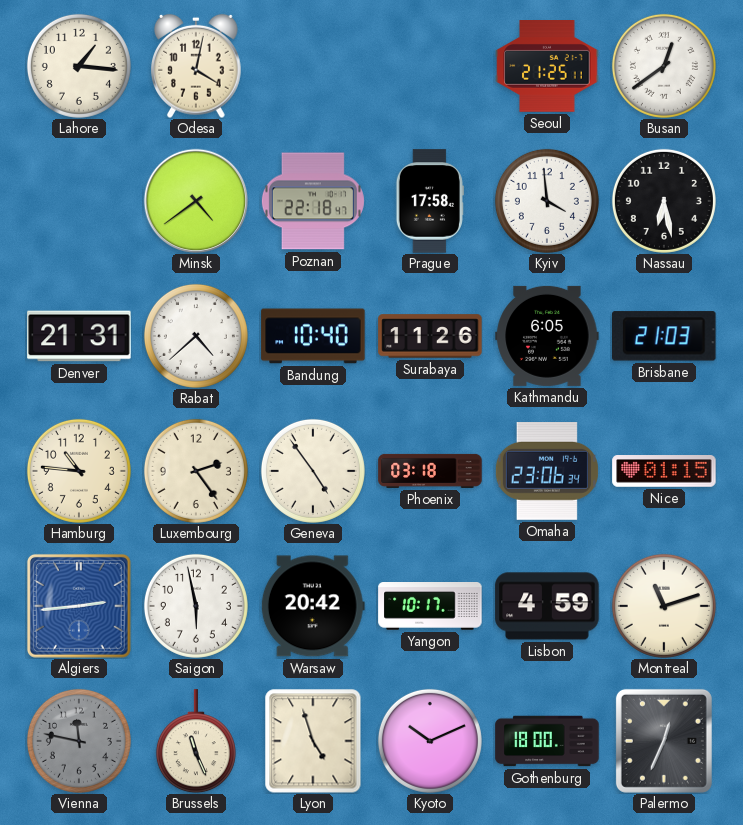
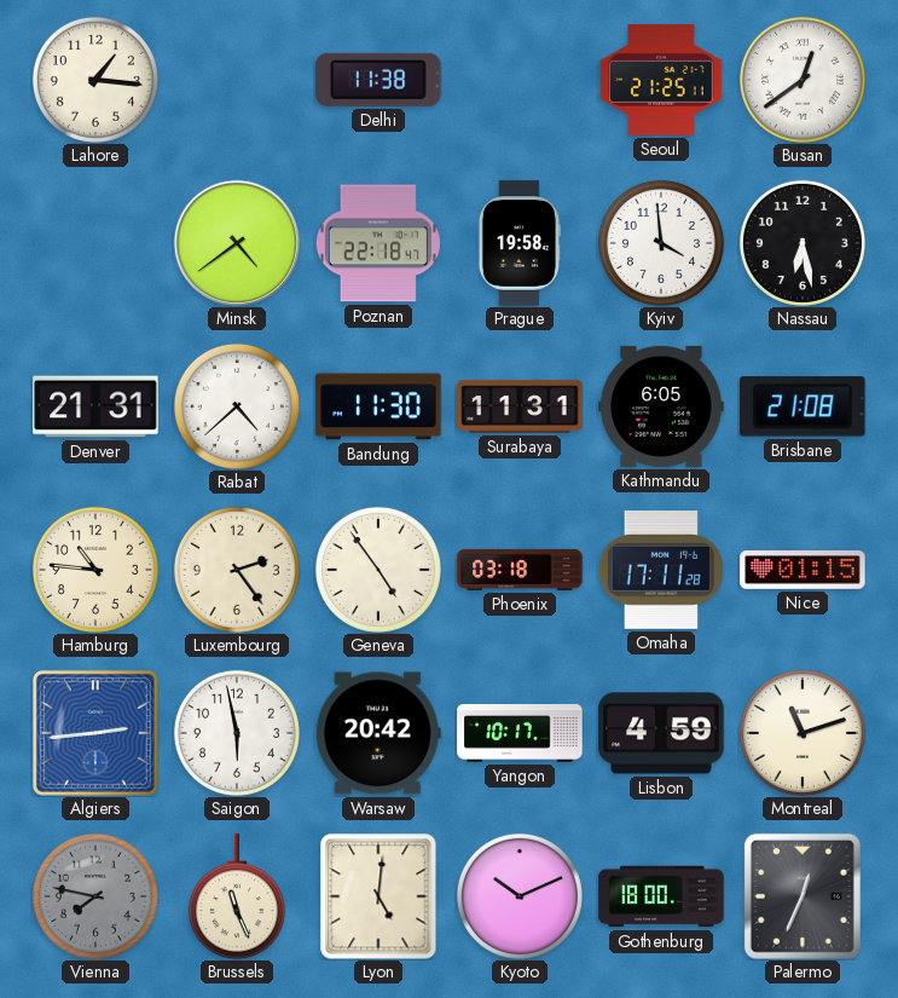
Odesa: 4:02 -> none (197, 66)
Delhi: none -> 11:38 (378, 80)
Prague: 17:58 -> 19:58 (520, 243)
Bandung: 10:40 -> 11:30 (378, 406)
Surabaya: 11:26 -> 11:31 (520, 406)
Brisbane: 21:03 -> 21:08 (804, 406)
Omaha: 23:06 -> 17:11 (661, 571)
Vienna: 11:47 -> 7:47 (95, 896)
Lyon: 4:57 -> 5:01 (378, 896)
